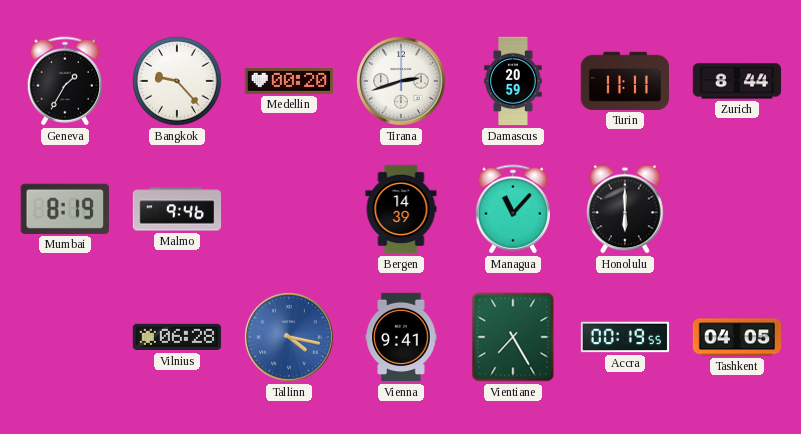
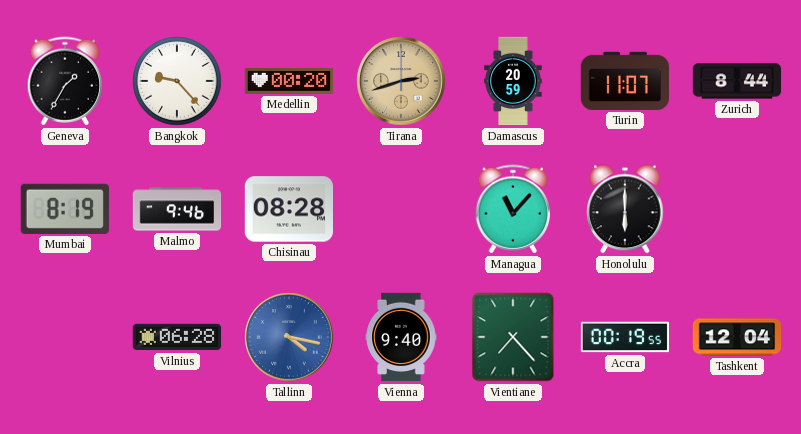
Tirana dial: white -> champagne (401, 81)
Turin: 11:11 -> 11:07 (624, 81)
Chisinau: none -> 08:28 (288, 209)
Bergen: 14:39 -> none (401, 209)
Vienna: 9:41 -> 9:40 (401, 337)
Vientiane: 7:25 -> 7:23 (513, 337)
Tashkent: 04:05 -> 12:04 (737, 337)
